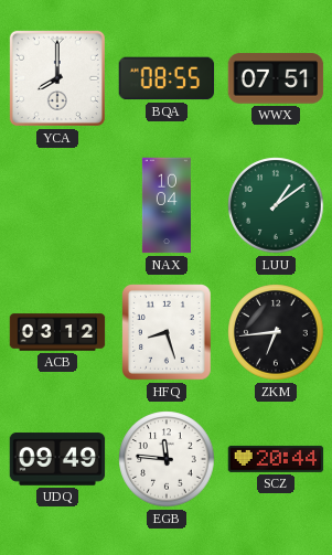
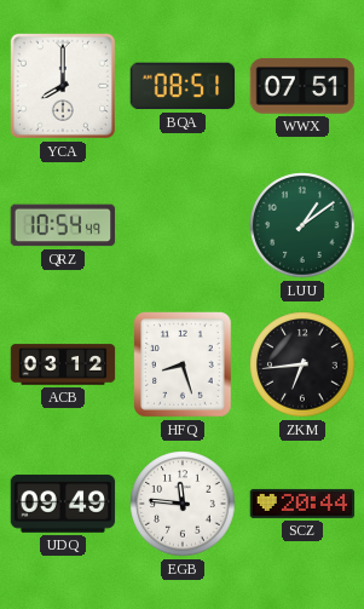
BQA: 08:55 -> 08:51 (183, 86)
QRZ: none -> 10:54 (63, 225)
NAX: 10:04 -> none (167, 205)
